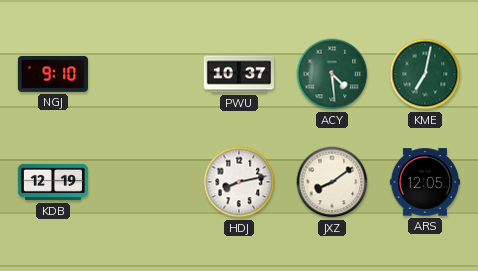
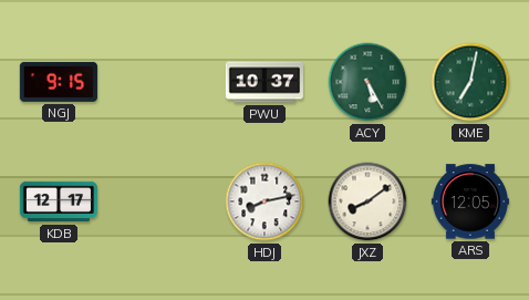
NGJ: 9:10 -> 9:15 (59, 82)
ACY: 4:29 -> 5:25 (367, 82)
KDB: 12:19 -> 12:17 (58, 201)
